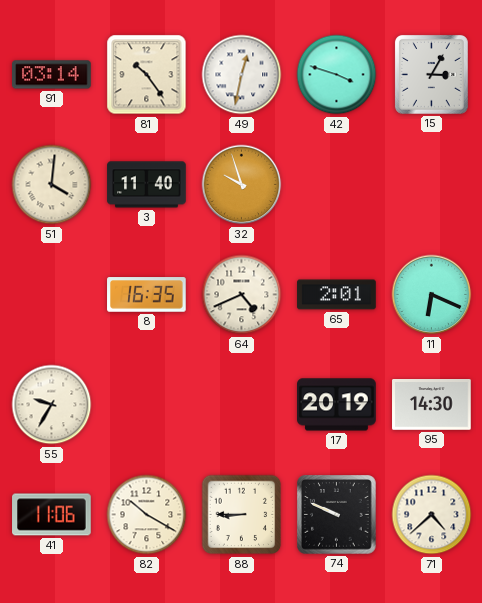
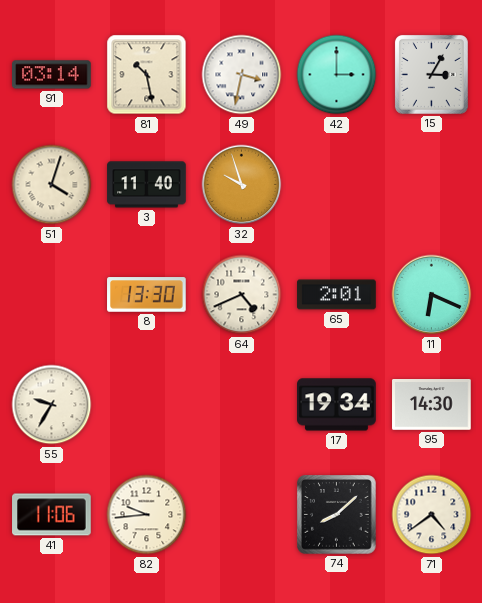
81: 10:24 -> 10:28 (147, 75)
49: 12:32 -> 3:32 (242, 75)
42: 3:48 -> 3:00 (337, 75)
51: 4:01 -> 4:03 (52, 185)
8: 16:35 -> 13:30 (147, 295)
17: 20:19 -> 19:34 (337, 405)
82: 10:20 -> 9:44 (147, 515)
88: 8:45 -> none (242, 515)
74: 9:49 -> 8:08 (337, 515)
71: 4:38 -> 4:39 (432, 515)
